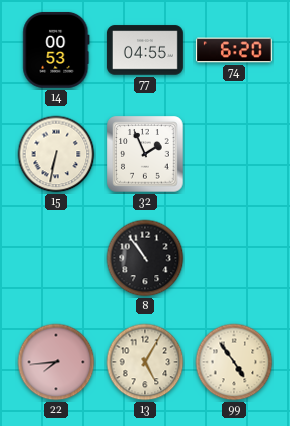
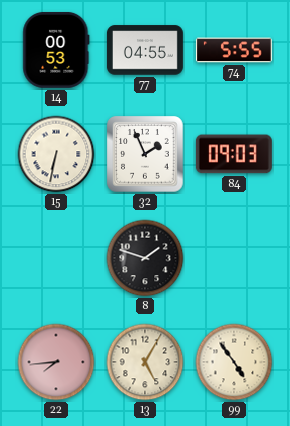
74: 6:20 -> 5:55 (234, 50)
84: none -> 09:03 (234, 154)
8: 10:54 -> 1:48 (145, 258)
